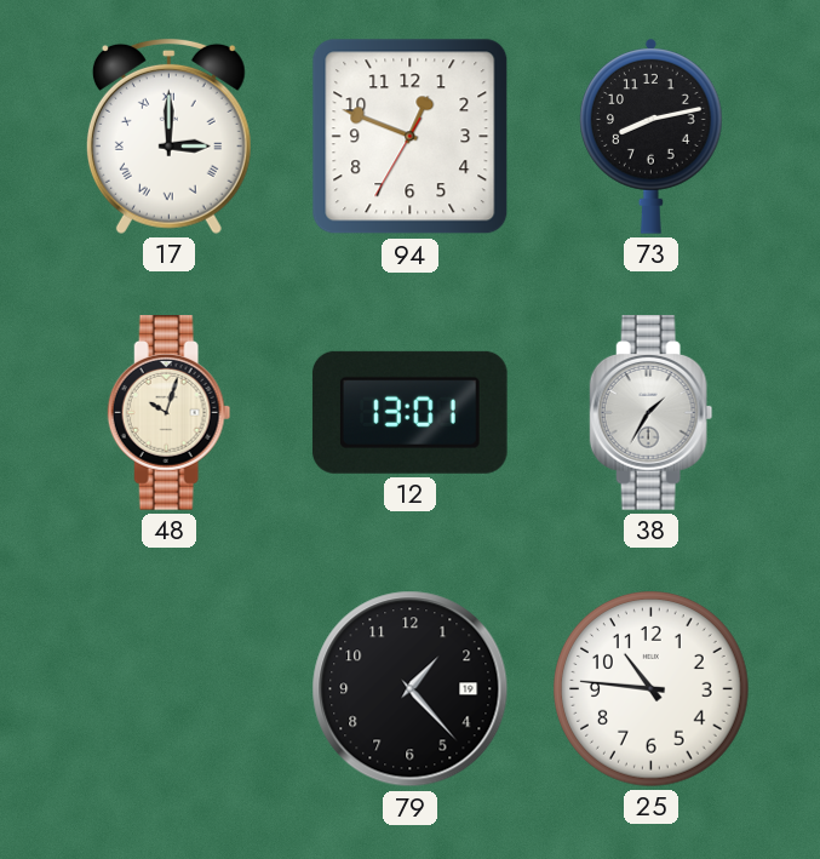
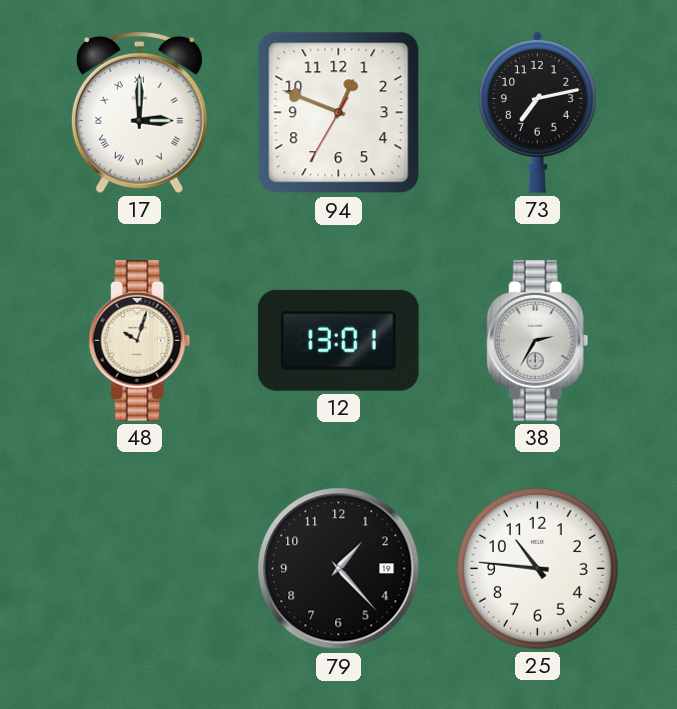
73: 8:13 -> 7:13 (538, 112)
38: 1:35 -> 2:35 (538, 341)
